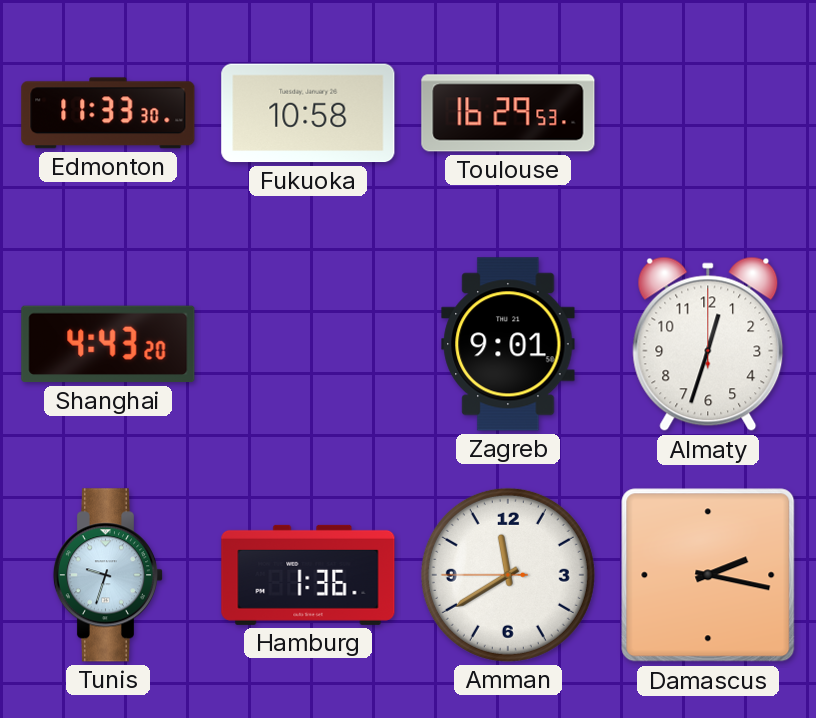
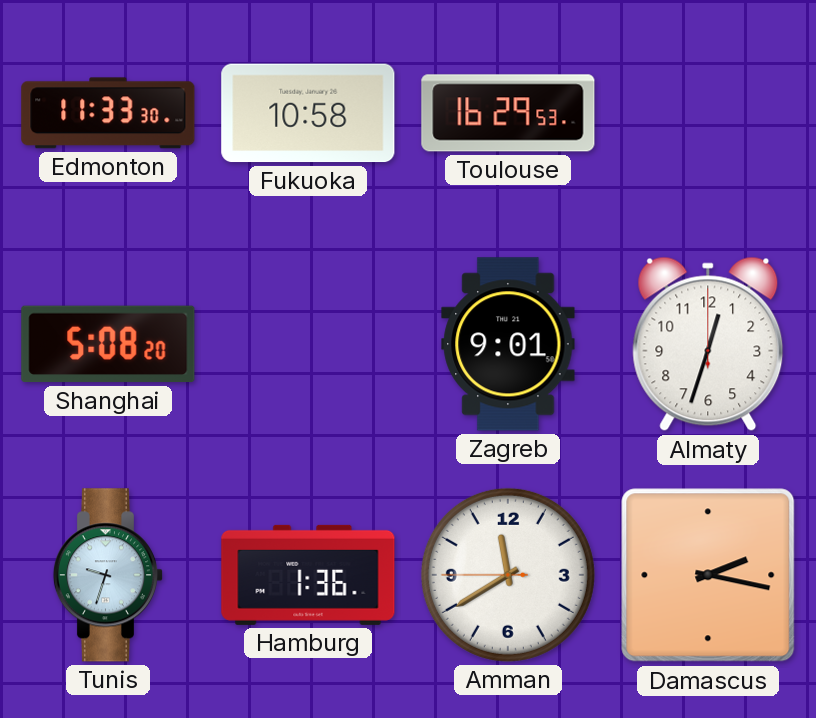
Shanghai: 4:43 -> 5:08 (108, 344)
